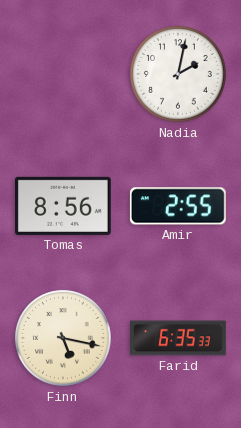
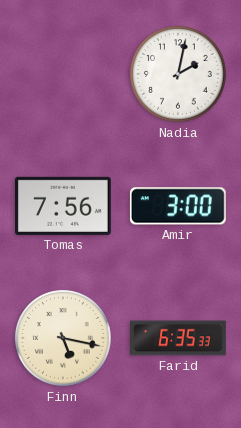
Tomas: 8:56 -> 7:56 (64, 206)
Amir: 2:55 -> 3:00 (178, 206)
